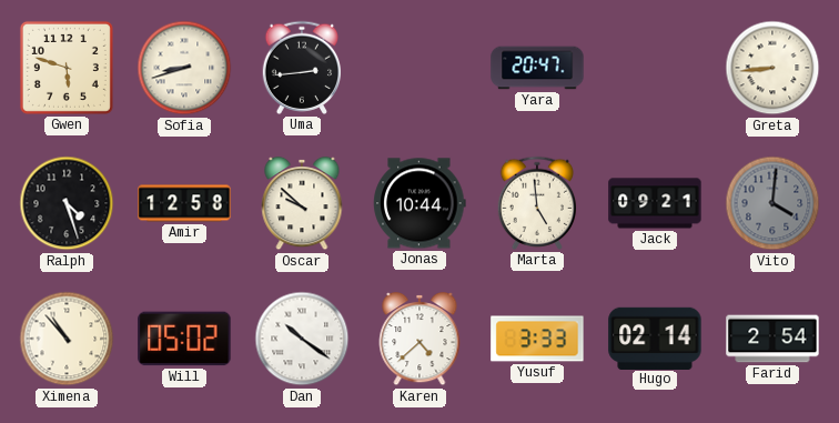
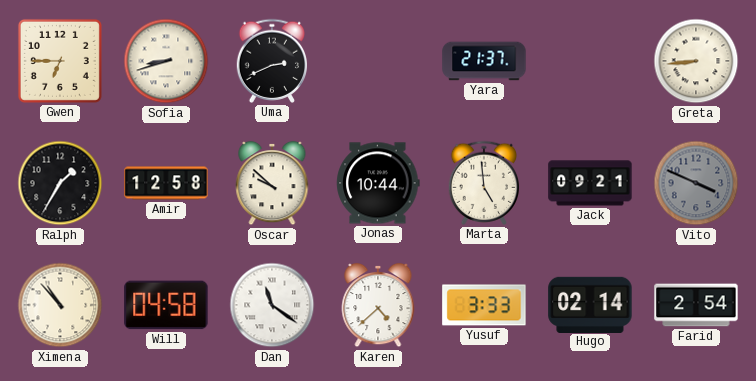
Gwen: 5:48 -> 6:45 (60, 61)
Uma: 2:44 -> 2:41 (271, 61)
Yara: 20:47 -> 21:37 (484, 61)
Ralph: 4:27 -> 1:35 (60, 183)
Vito: 4:01 -> 3:49 (696, 183)
Will: 05:02 -> 04:58 (166, 305)
Dan: 10:21 -> 11:21 (272, 305)
